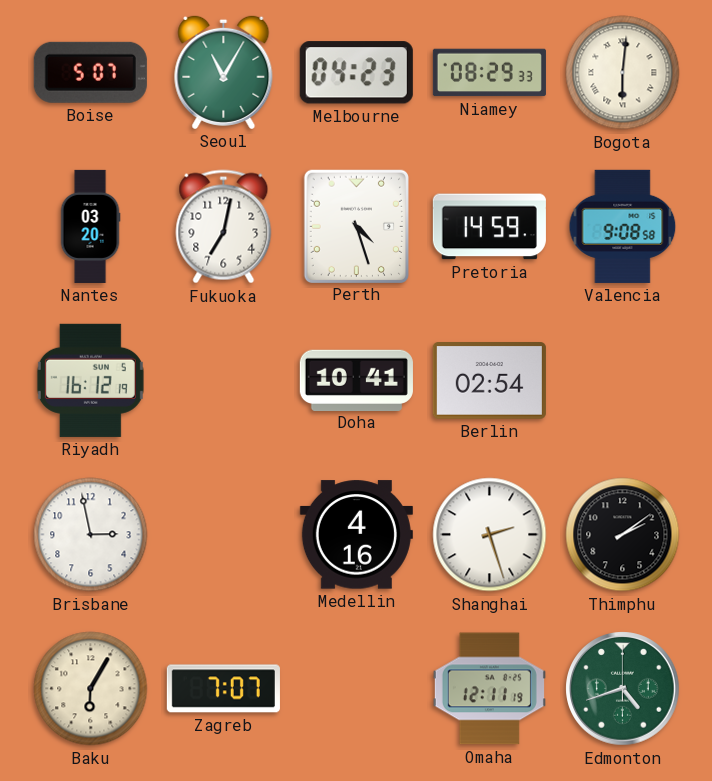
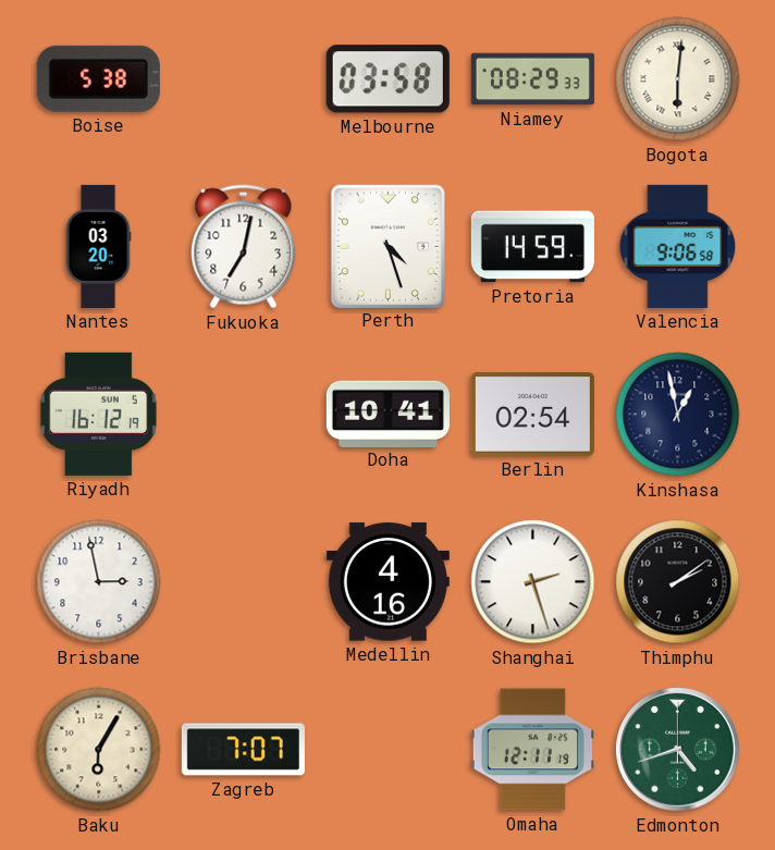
Boise: 5:07 -> 5:38 (98, 78)
Seoul: 11:05 -> none (224, 72)
Melbourne: 04:23 -> 03:58 (387, 79)
Valencia: 9:08 -> 9:06 (678, 246)
Kinshasa: none -> 12:58 (678, 415)
